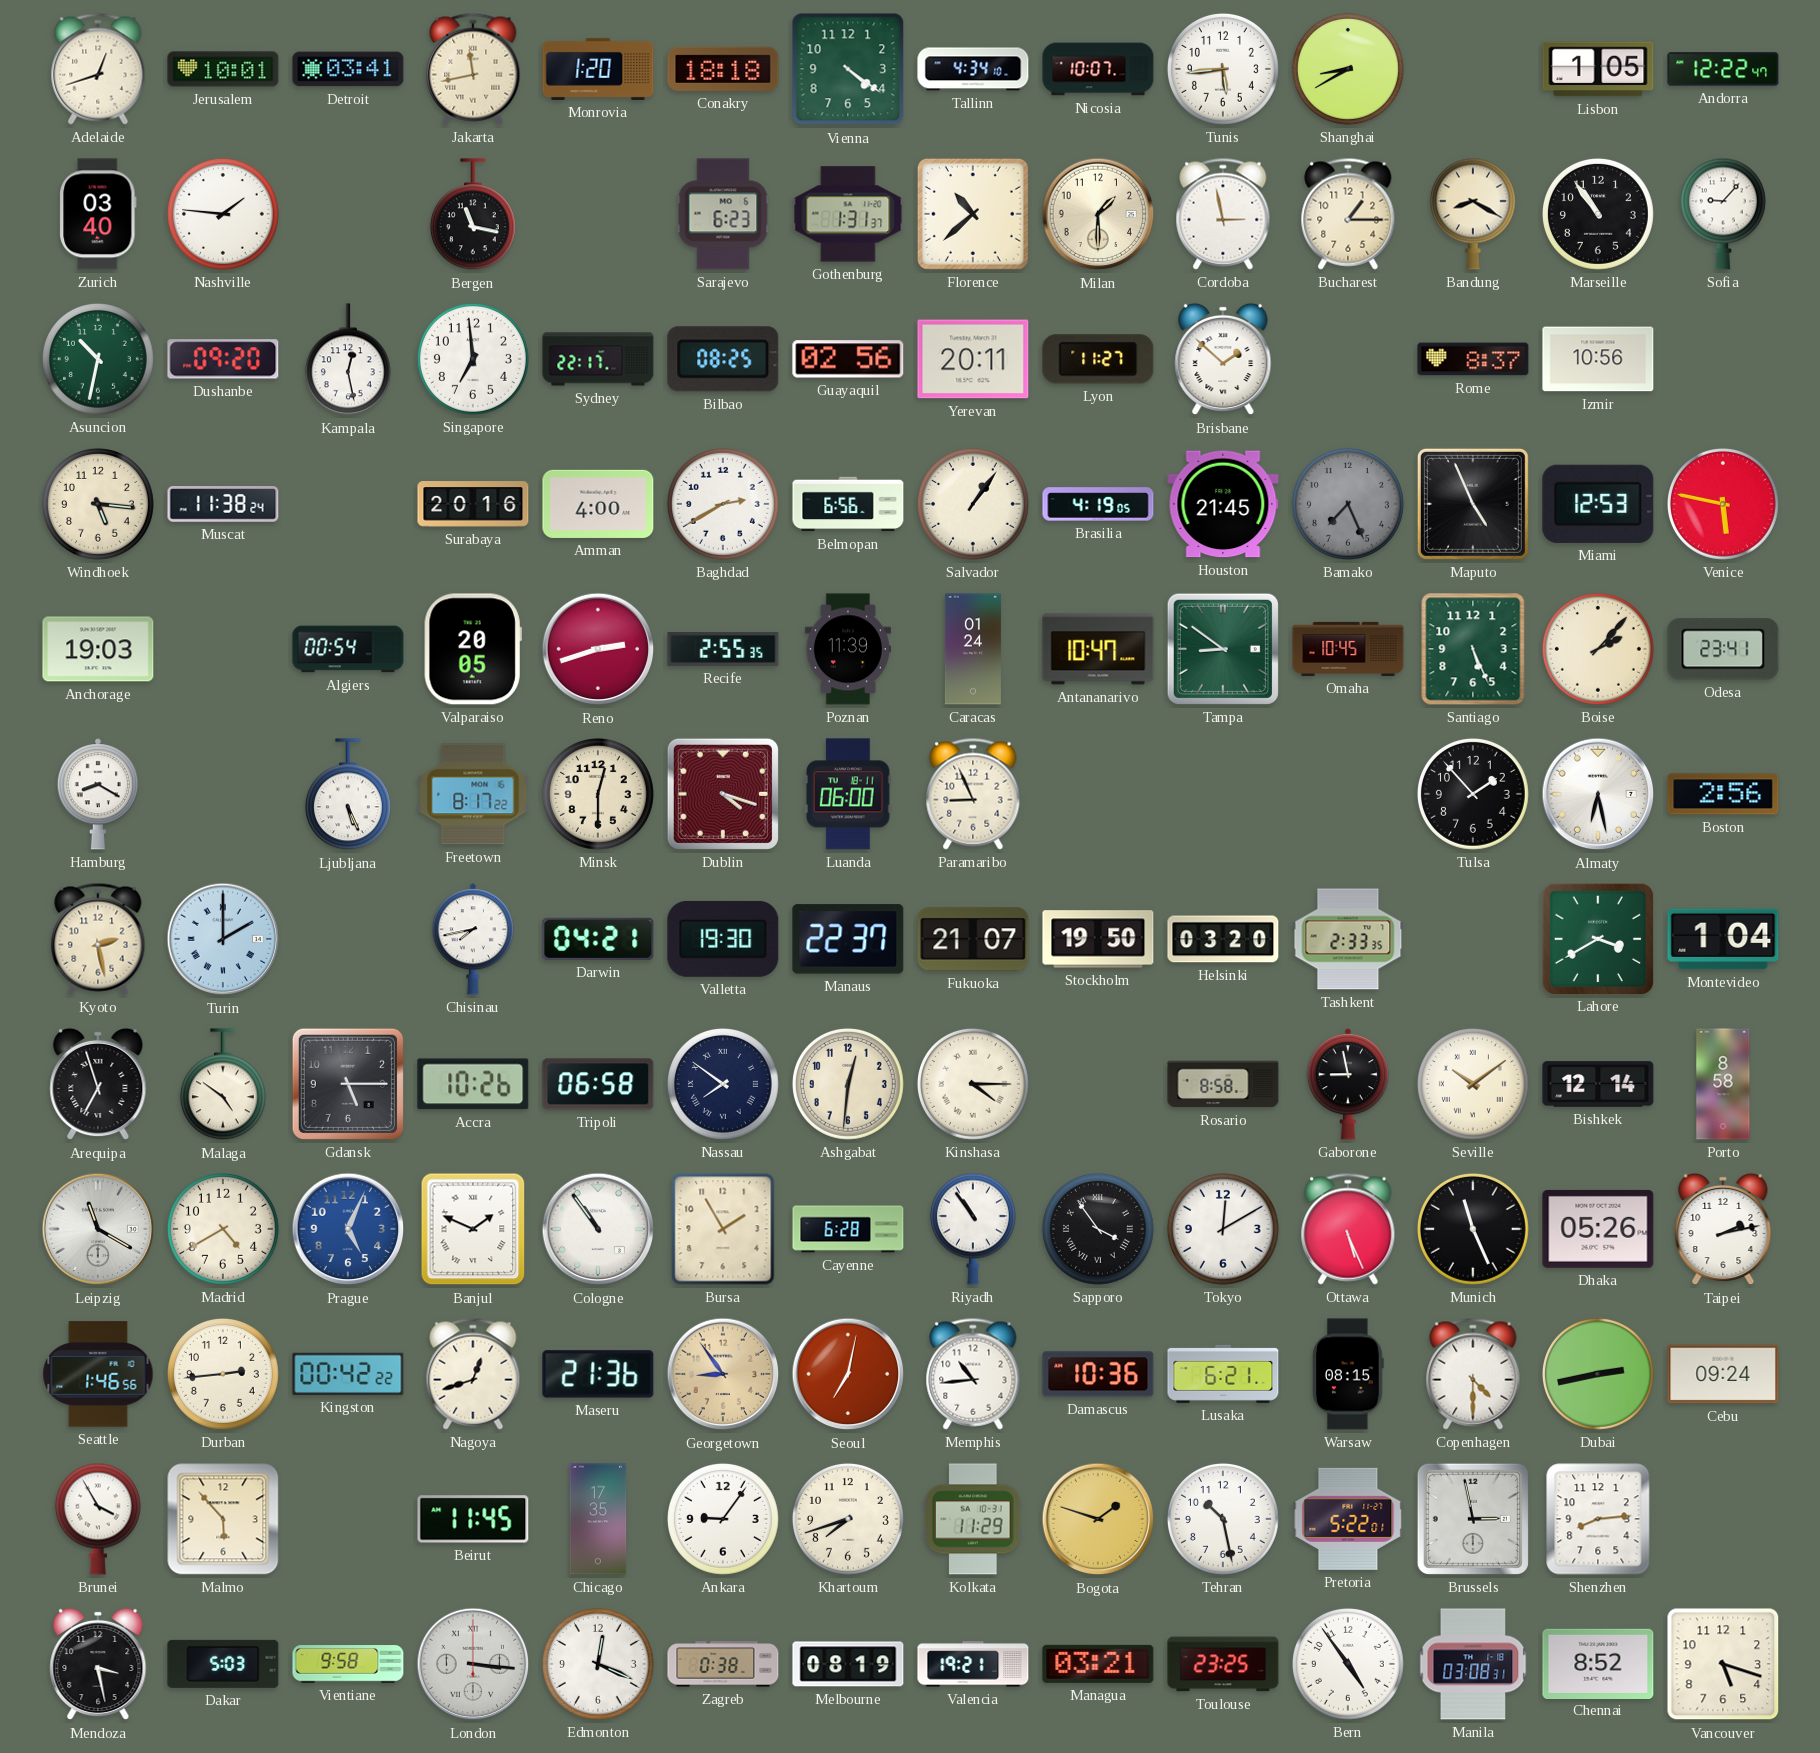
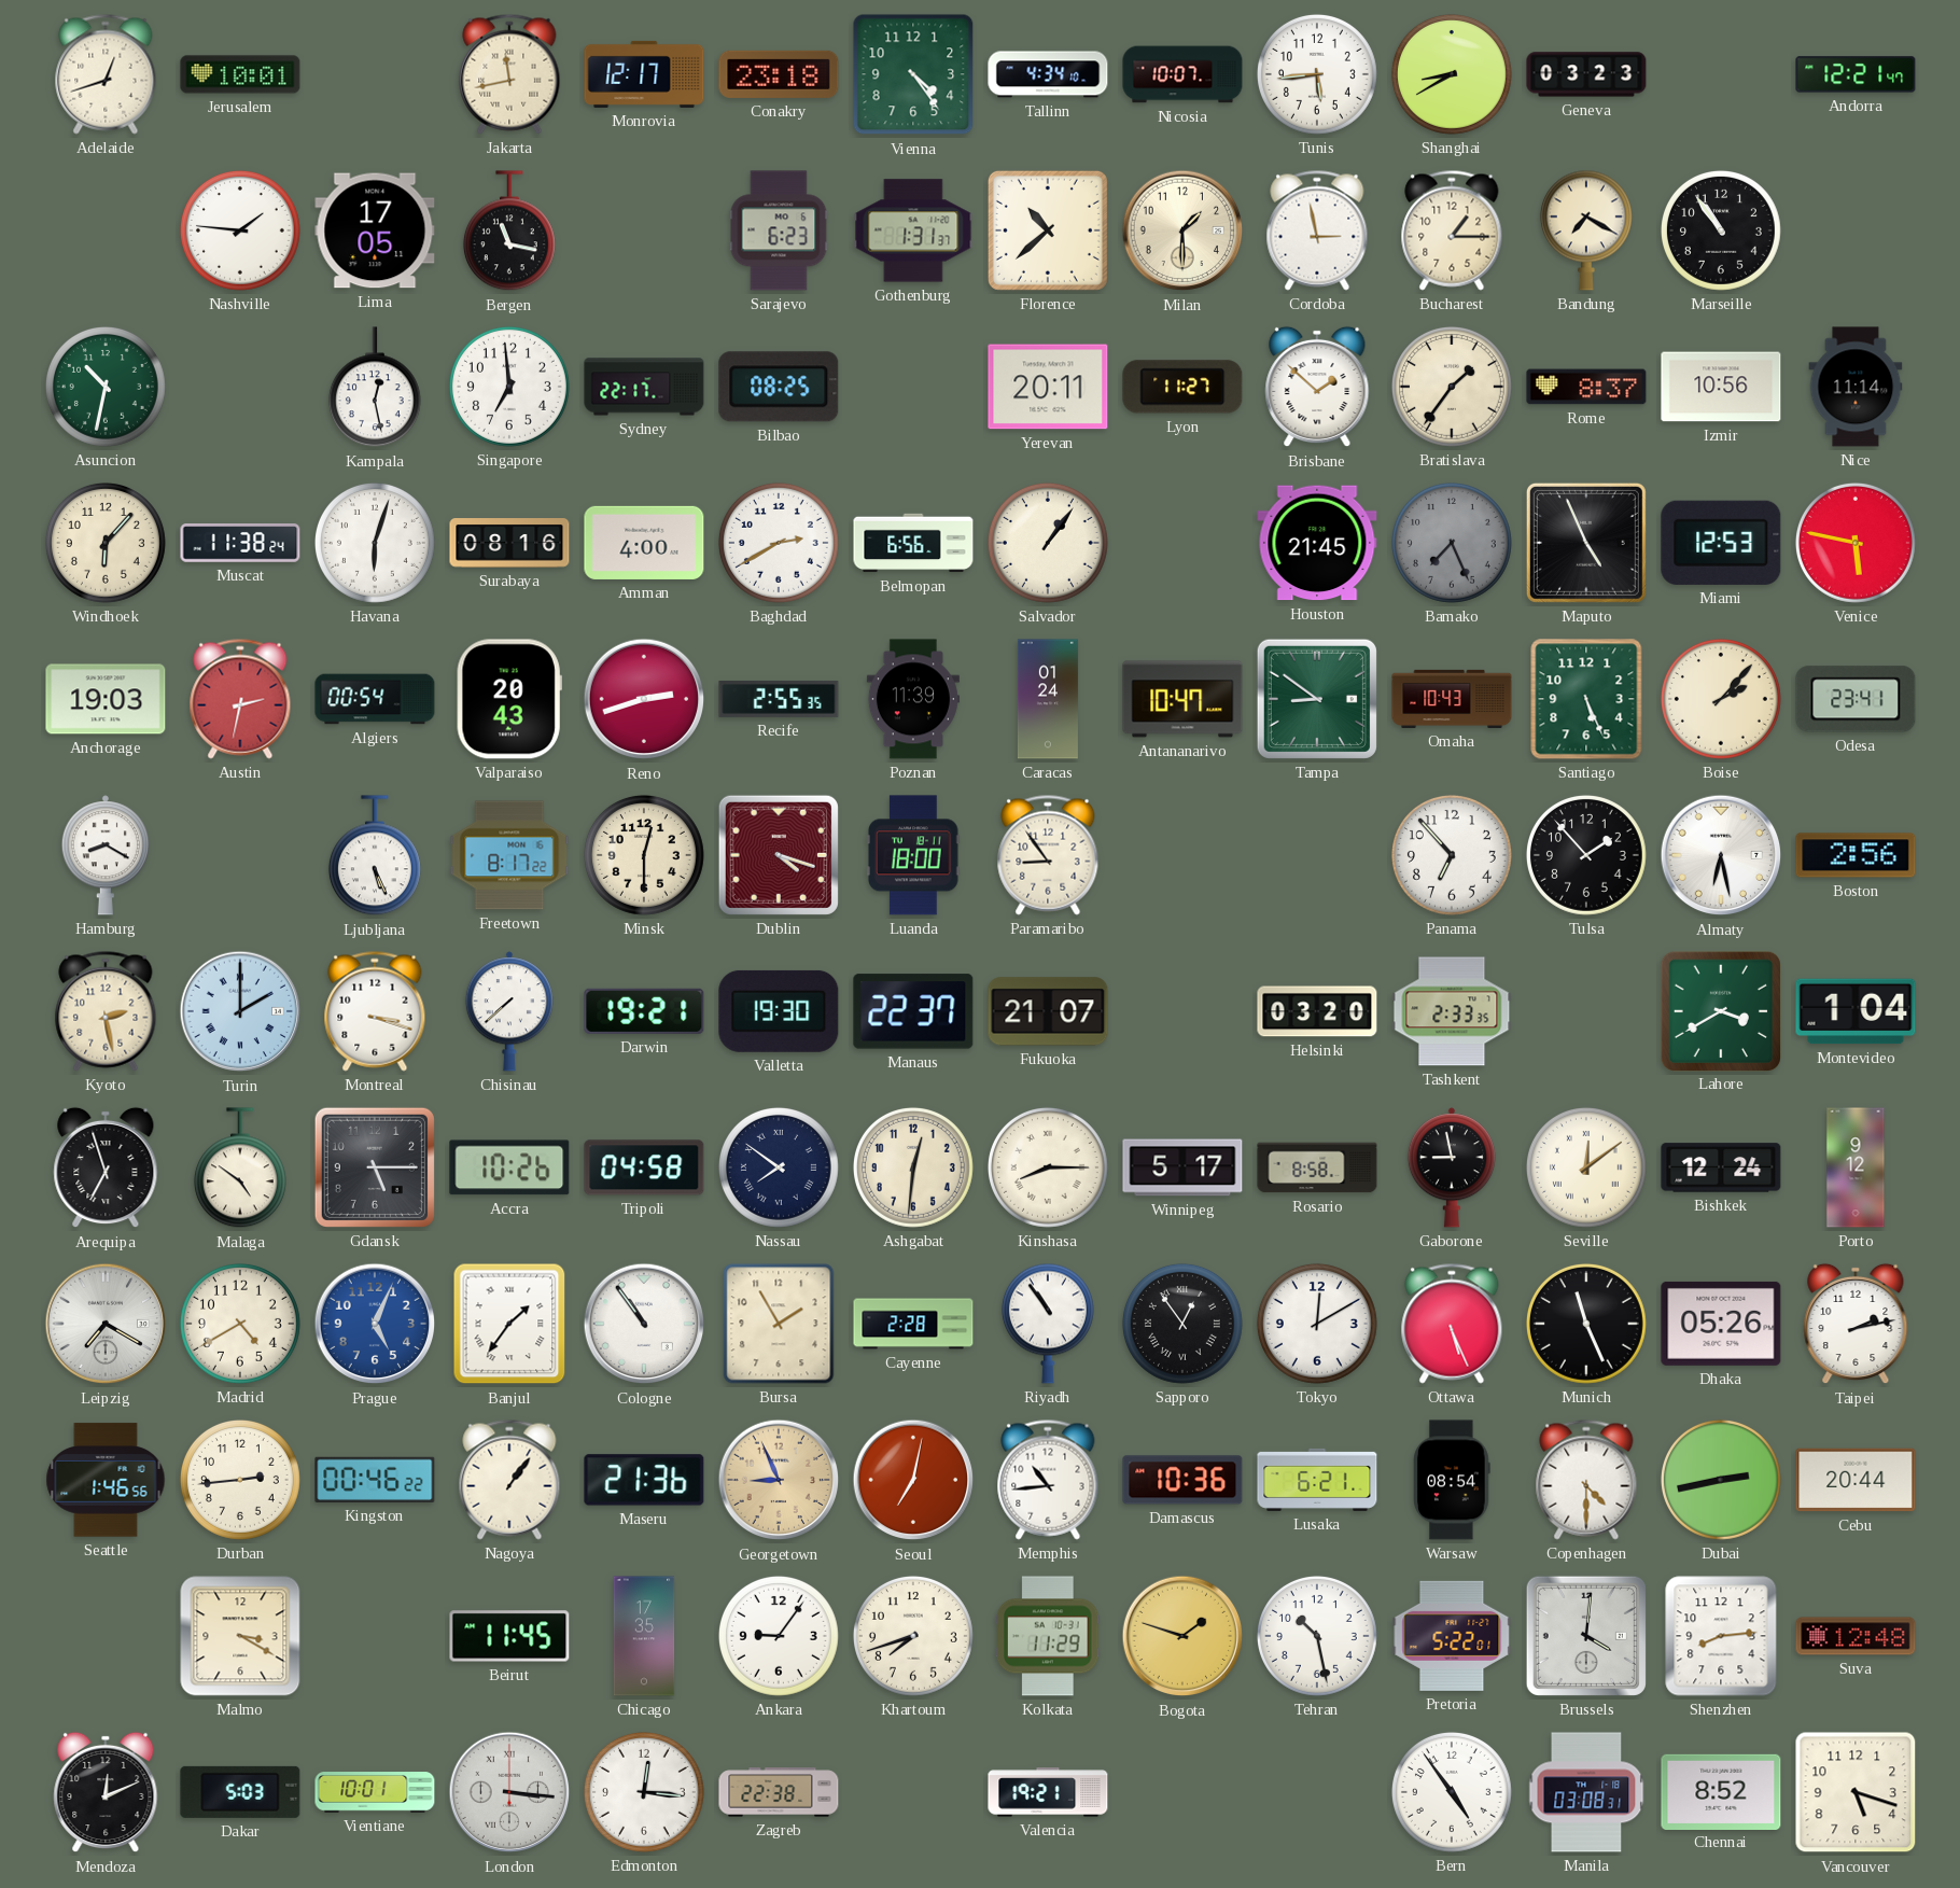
Detroit: 03:41 -> none (348, 69)
Monrovia: 1:20 -> 12:17 (644, 74)
Conakry: 18:18 -> 23:18 (779, 74)
Vienna: 4:21 -> 4:24 (913, 74)
Geneva: none -> 03:23 (1586, 74)
Lisbon: 1:05 -> none (1598, 69)
Andorra: 12:22 -> 12:21 (1856, 74)
Zurich: 03:40 -> none (98, 214)
Lima: none -> 17:05 (375, 230)
Bandung: 8:20 -> 7:20 (1586, 230)
Sofia: 9:07 -> none (1723, 214)
Dushanbe: 09:20 -> none (223, 359)
Guayaquil: 02:56 -> none (848, 359)
Bratislava: none -> 1:36 (1452, 387)
Nice: none -> 11:14 (1856, 387)
Windhoek: 5:16 -> 6:07 (106, 543)
Havana: none -> 6:03 (375, 543)
Surabaya: 20:16 -> 08:16 (509, 543)
Brasilia: 4:19 -> none (1098, 504)
Austin: none -> 2:32 (240, 699)
Valparaiso: 20:05 -> 20:43 (509, 699)
Omaha: 10:45 -> 10:43 (1452, 699)
Luanda: 06:00 -> 18:00 (914, 855)
Paramaribo: 8:56 -> 8:54 (1048, 855)
Panama: none -> 6:53 (1452, 855)
Montreal: none -> 3:18 (375, 1011)
Chisinau: 7:43 -> 7:38 (509, 1011)
Darwin: 04:21 -> 19:21 (644, 1011)
Stockholm: 19:50 -> none (1098, 939)
Tripoli: 06:58 -> 04:58 (644, 1167)
Kinshasa: 4:15 -> 8:15 (1048, 1167)
Winnipeg: none -> 5:17 (1182, 1167)
Seville: 10:09 -> 12:09 (1586, 1167)
Bishkek: 12:14 -> 12:24 (1721, 1167)
Porto: 8:58 -> 9:12 (1856, 1167)
Leipzig: 11:20 -> 7:20 (106, 1324)
Banjul: 1:49 -> 1:36 (509, 1324)
Cayenne: 6:28 -> 2:28 (913, 1324)
Sapporo: 3:54 -> 12:54 (1182, 1324)
Kingston: 00:42 -> 00:46 (375, 1480)
Nagoya: 12:42 -> 1:06 (509, 1480)
Georgetown: 8:54 -> 8:56 (779, 1480)
Warsaw: 08:15 -> 08:54 (1452, 1480)
Cebu: 09:24 -> 20:44 (1856, 1480)
Brunei: 3:55 -> none (98, 1519)
Malmo: 5:53 -> 3:20 (240, 1636)
Brussels: 2:58 -> 4:01 (1586, 1636)
Suva: none -> 12:48 (1856, 1636)
Mendoza: 3:28 -> 12:11 (106, 1792)
Vientiane: 9:58 -> 10:01 (375, 1792)
Edmonton: 12:19 -> 12:16 (644, 1792)
Zagreb: 0:38 -> 22:38 (779, 1792)
Melbourne: 08:19 -> none (848, 1664)
Managua: 03:21 -> none (1098, 1664)
Toulouse: 23:25 -> none (1223, 1664)
